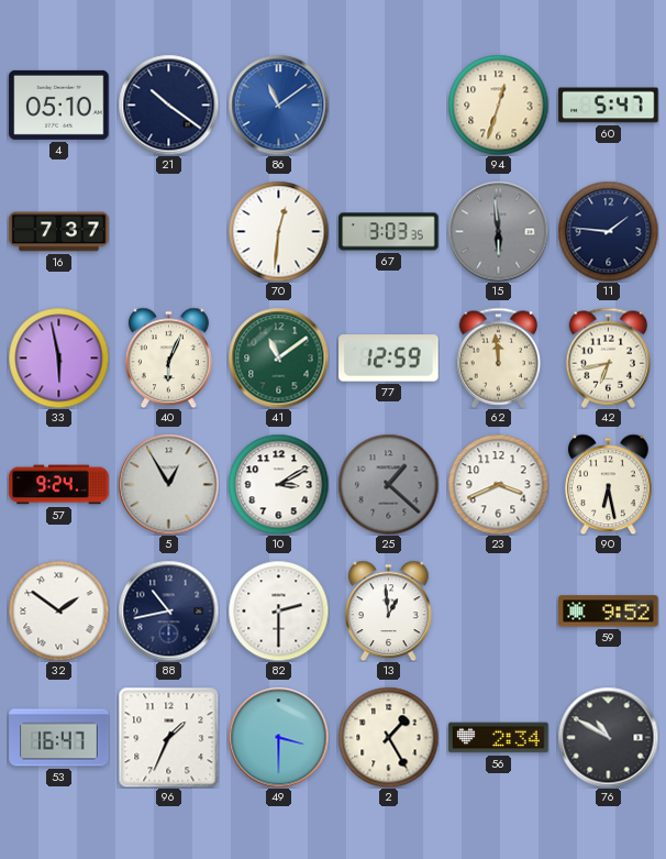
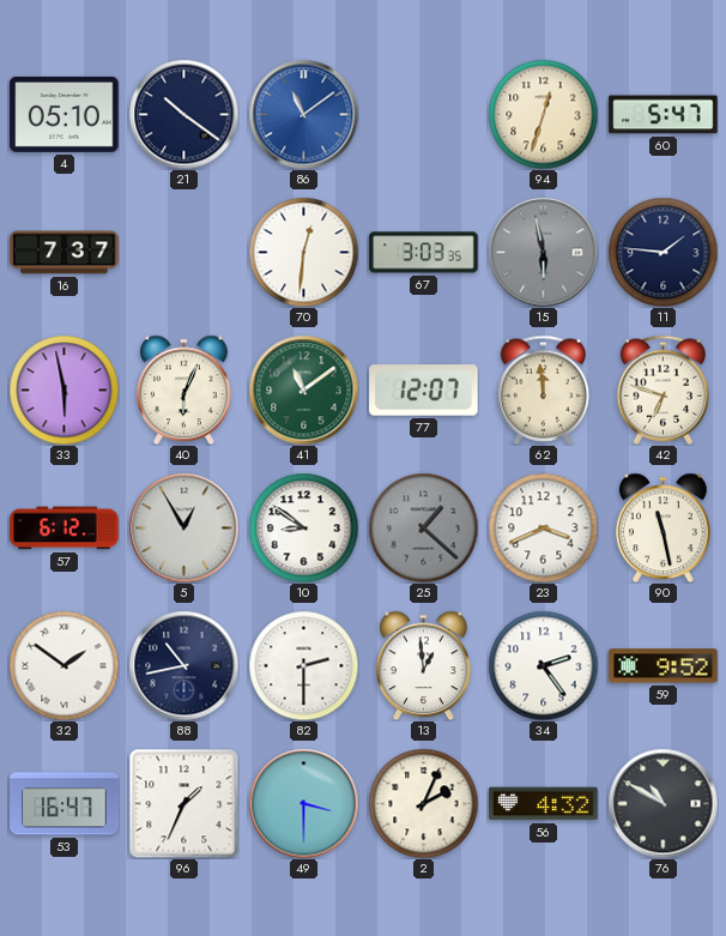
15: 5:59 -> 5:58 (543, 252)
77: 12:59 -> 12:07 (424, 391)
42: 6:43 -> 6:48 (664, 390)
57: 9:24 -> 6:12 (65, 529)
10: 3:10 -> 8:51 (303, 527)
90: 6:28 -> 11:28 (664, 527)
34: none -> 2:24 (543, 665)
2: 1:25 -> 2:04 (423, 803)
56: 2:34 -> 4:32 (544, 804)
